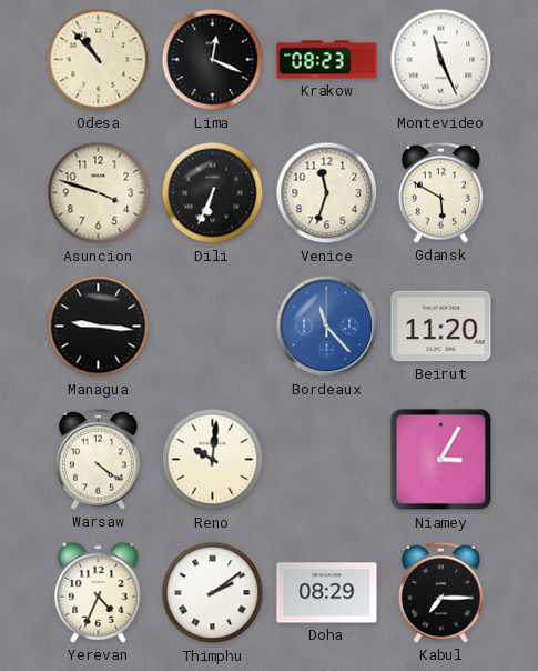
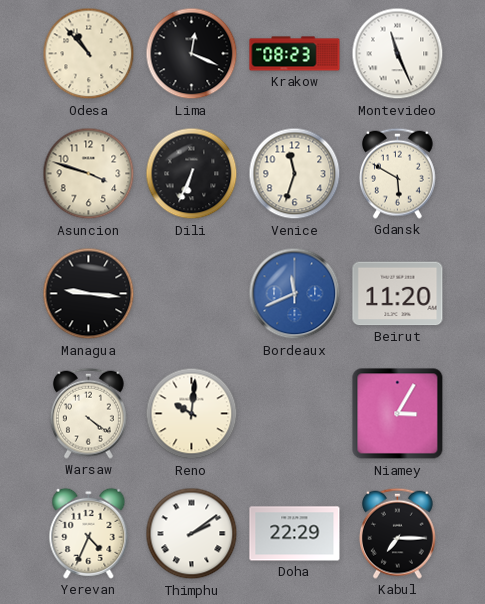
Bordeaux: 11:23 -> 11:41 (295, 294)
Doha: 08:29 -> 22:29 (295, 534)
